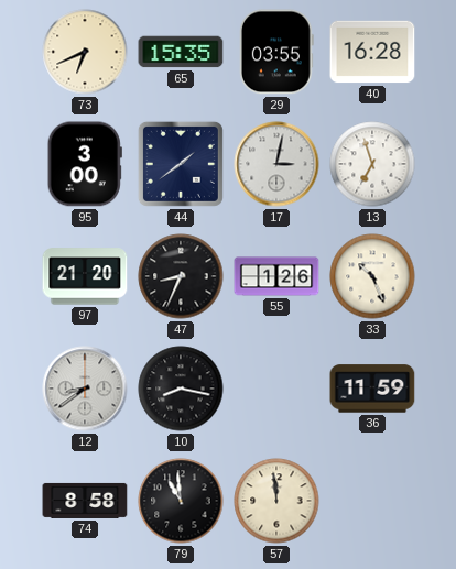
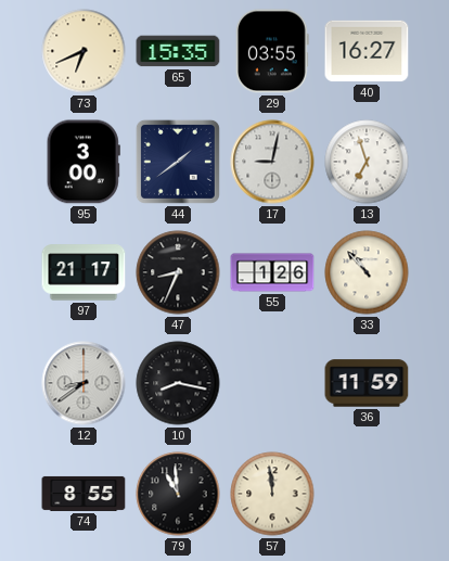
40: 16:28 -> 16:27 (367, 51)
17: 3:02 -> 9:02 (272, 162)
97: 21:20 -> 21:17 (84, 272)
33: 10:26 -> 10:53 (367, 272)
74: 8:58 -> 8:55 (84, 494)
